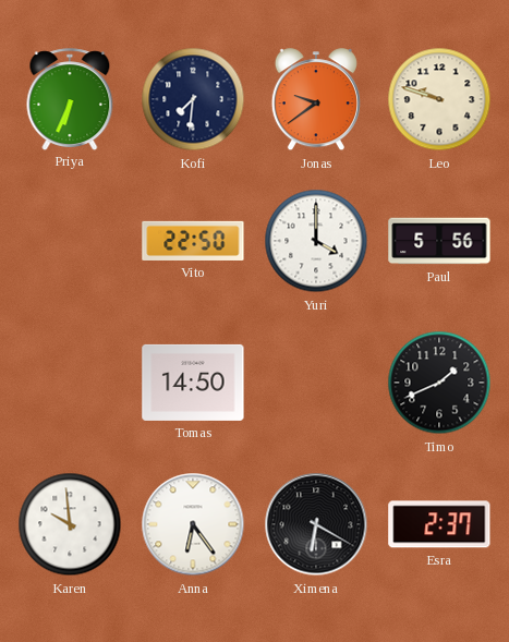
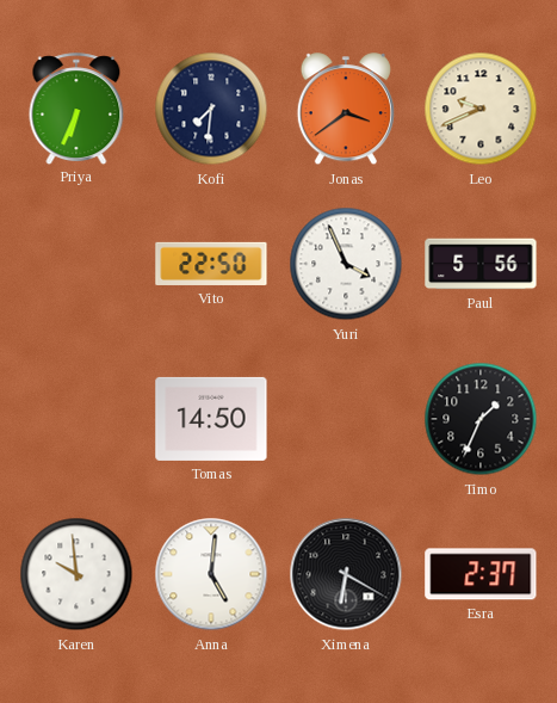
Jonas: 9:39 -> 3:39 (346, 110)
Leo: 9:48 -> 9:41 (481, 109)
Yuri: 4:00 -> 3:56 (346, 264)
Timo: 1:41 -> 1:34 (481, 419)
Anna: 6:24 -> 5:01 (211, 574)
